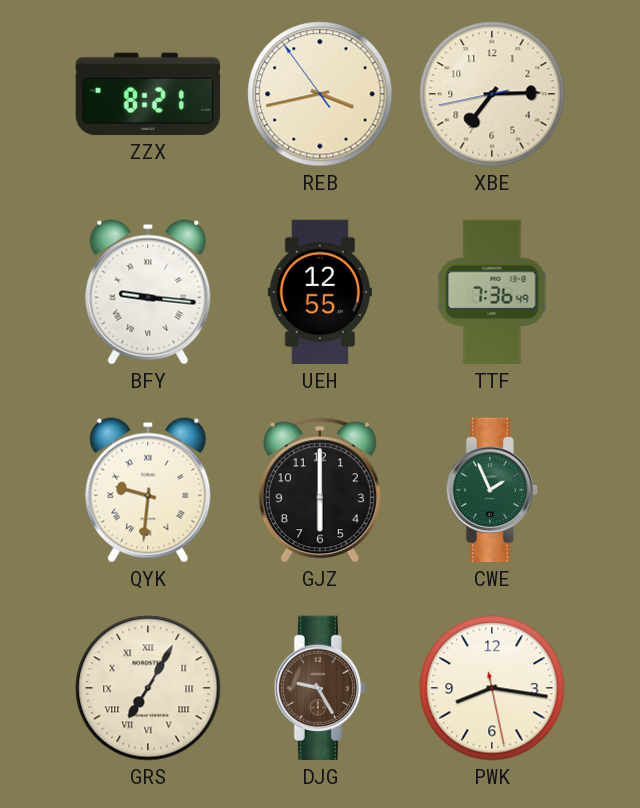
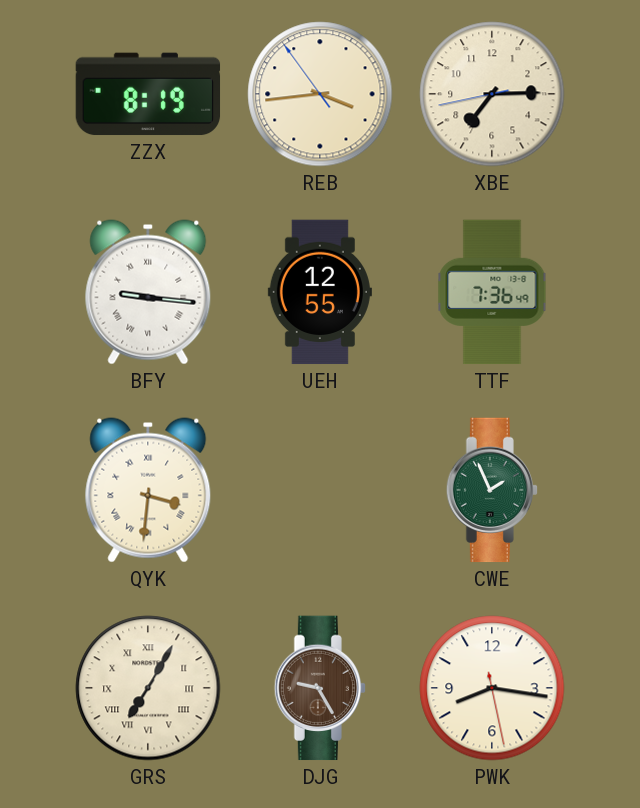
ZZX: 8:21 -> 8:19 (148, 94)
REB: 3:42 -> 3:43 (320, 94)
QYK: 9:31 -> 3:31 (148, 490)
GJZ: 6:00 -> none (320, 490)
